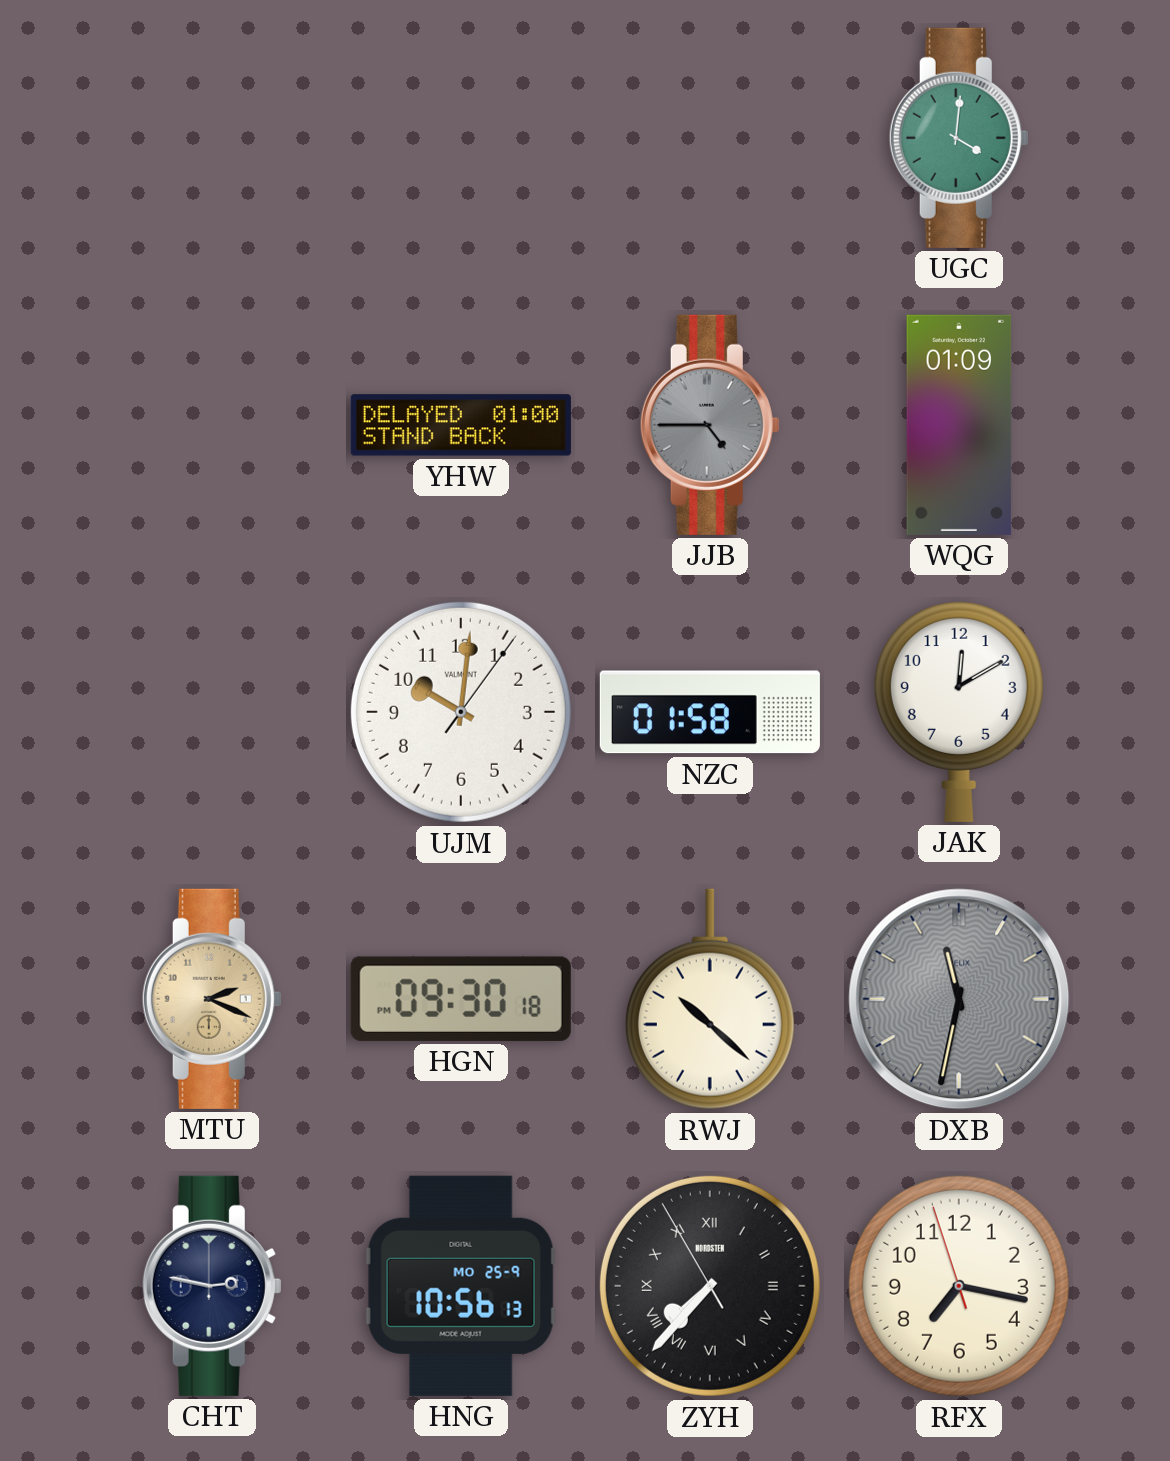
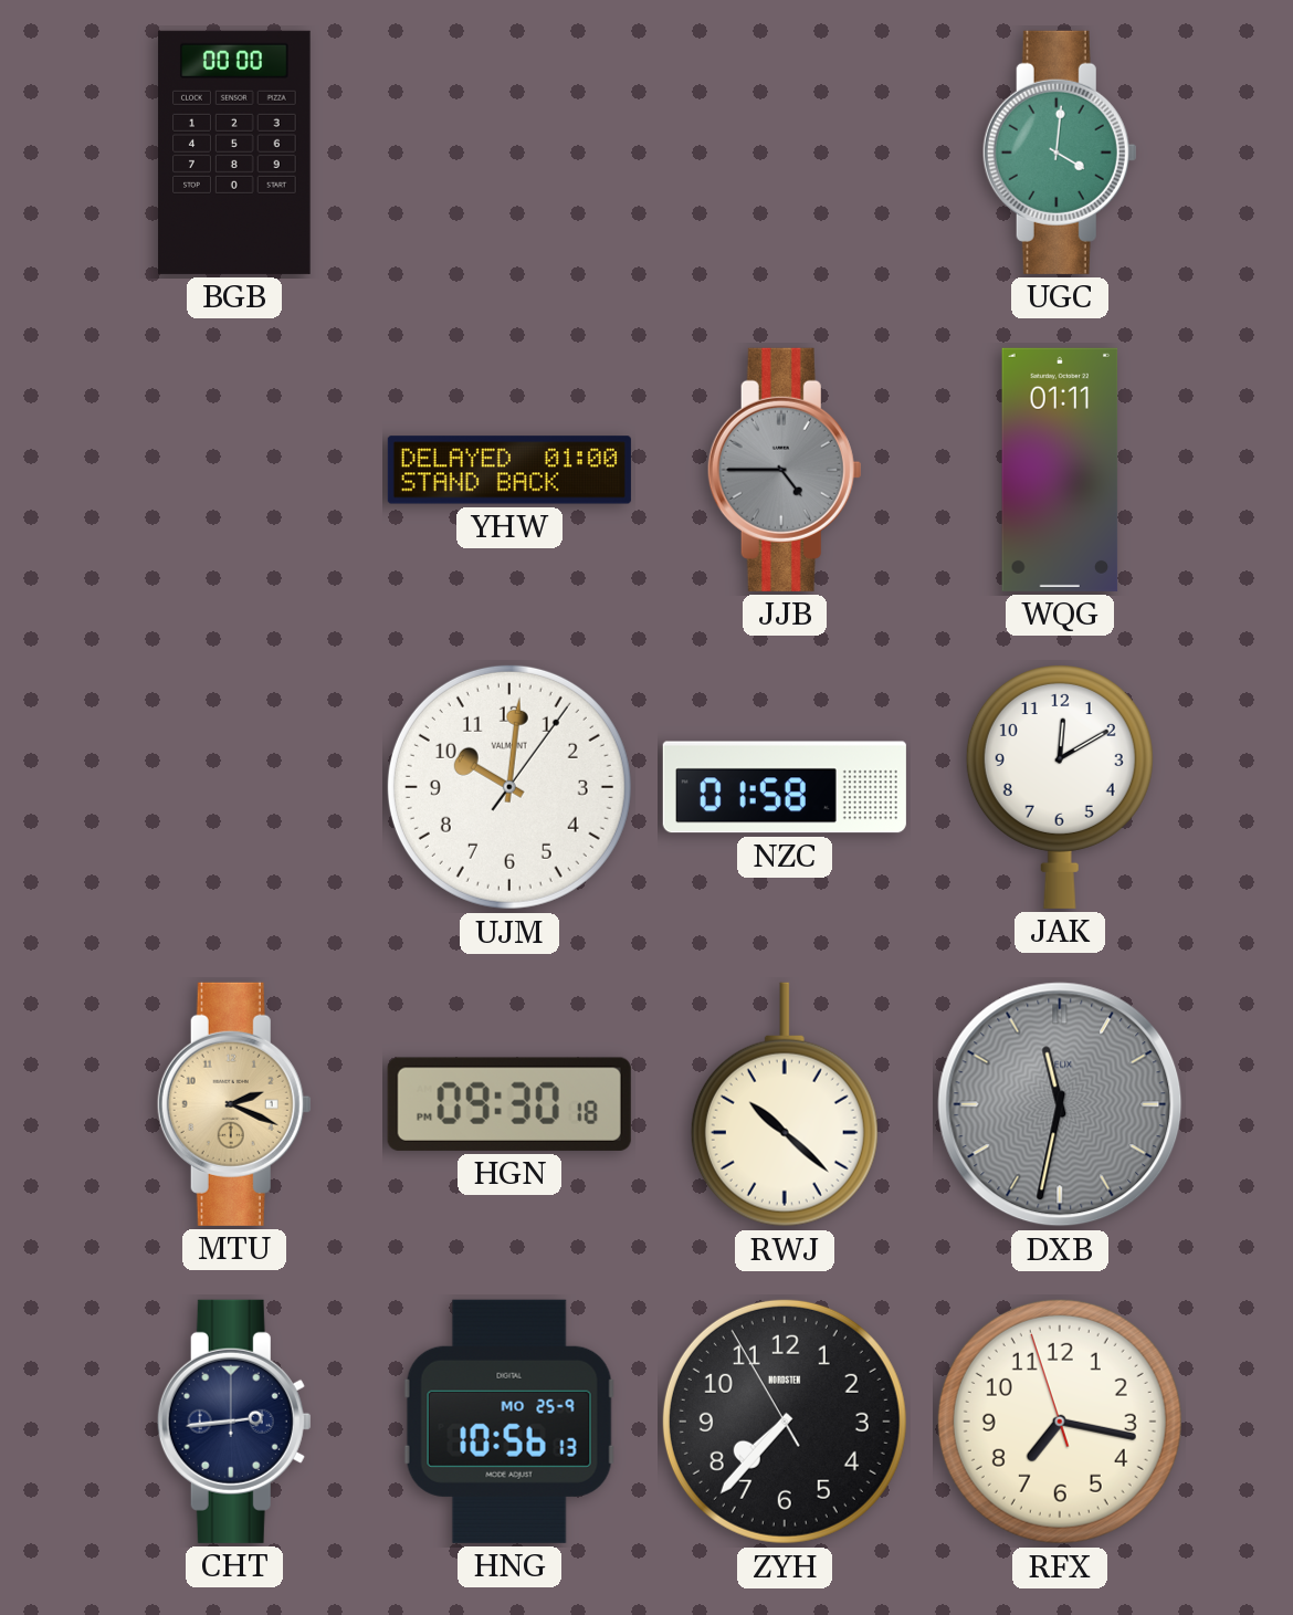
BGB: none -> 00:00 (234, 153)
WQG: 01:09 -> 01:11 (1060, 470)
CHT: 2:47 -> 2:44 (234, 1422)
ZYH numerals: Roman -> Arabic (785, 1422)
